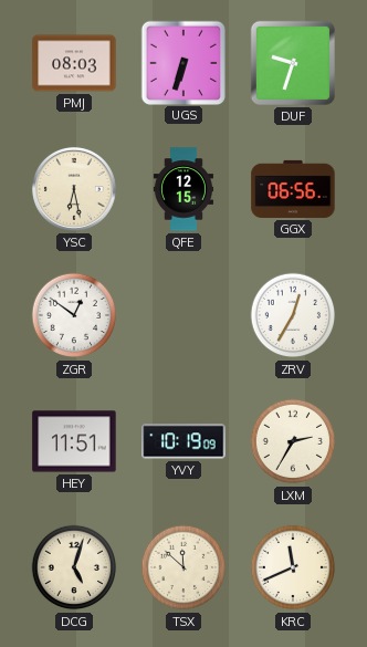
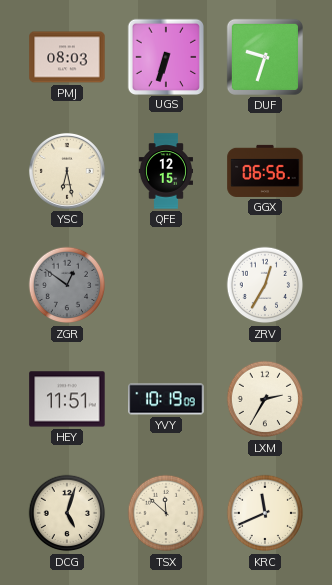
ZGR dial: white -> grey (67, 285)
